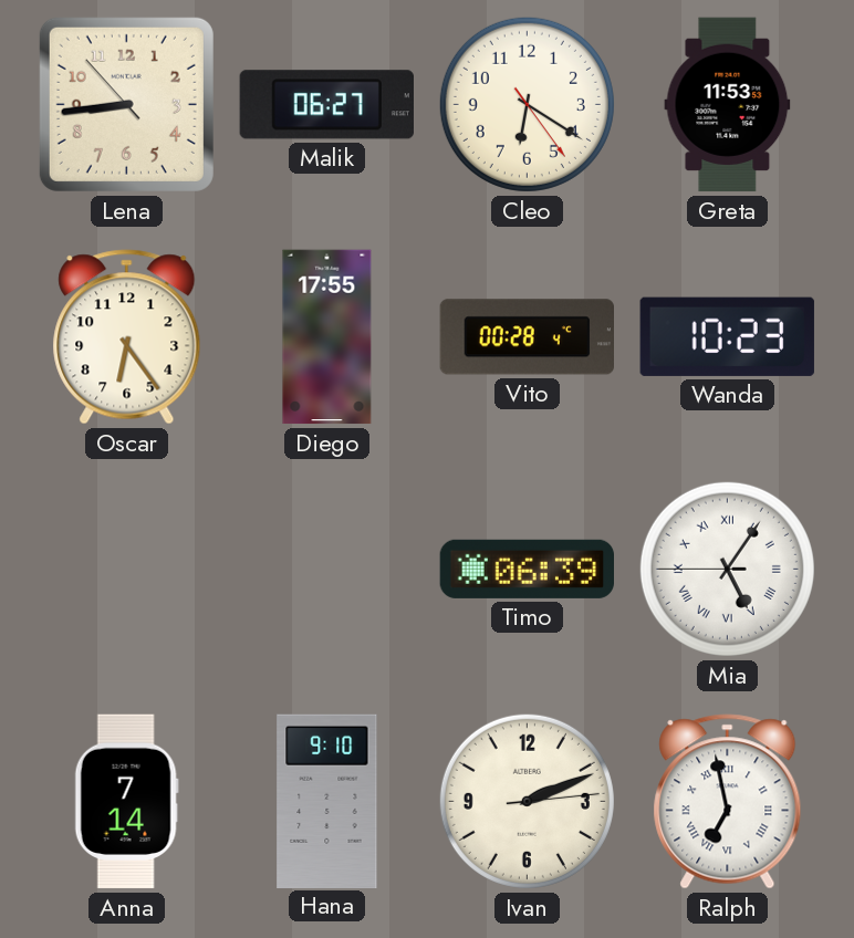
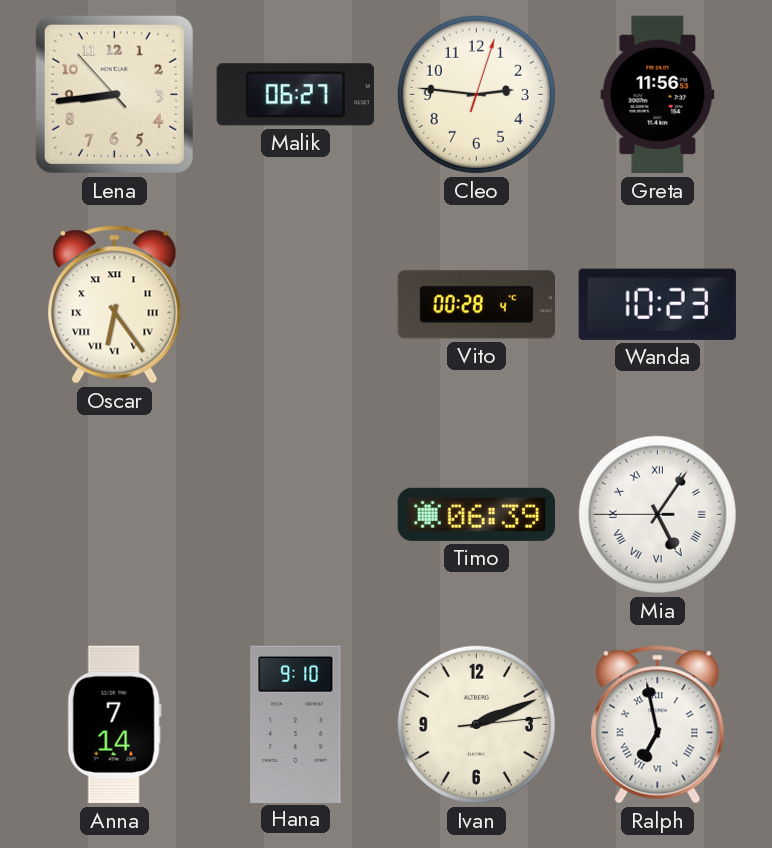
Cleo: 6:20 -> 2:46 (476, 94)
Greta: 11:53 -> 11:56 (658, 95)
Oscar numerals: Arabic -> Roman (115, 305)
Diego: 17:55 -> none (327, 337)
